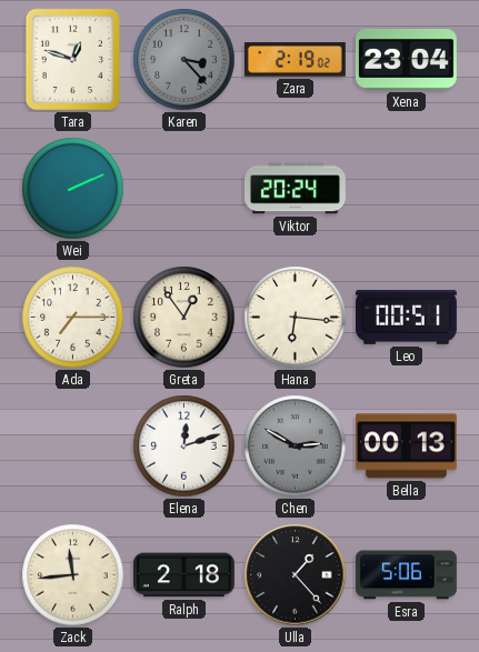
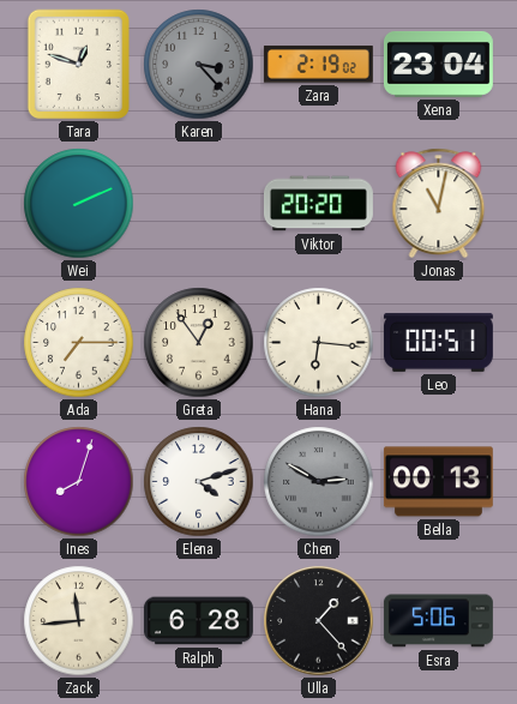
Viktor: 20:24 -> 20:20 (319, 204)
Jonas: none -> 11:02 (439, 203)
Ines: none -> 8:03 (79, 482)
Elena: 12:12 -> 4:12 (199, 482)
Ralph: 2:18 -> 6:28 (198, 621)
